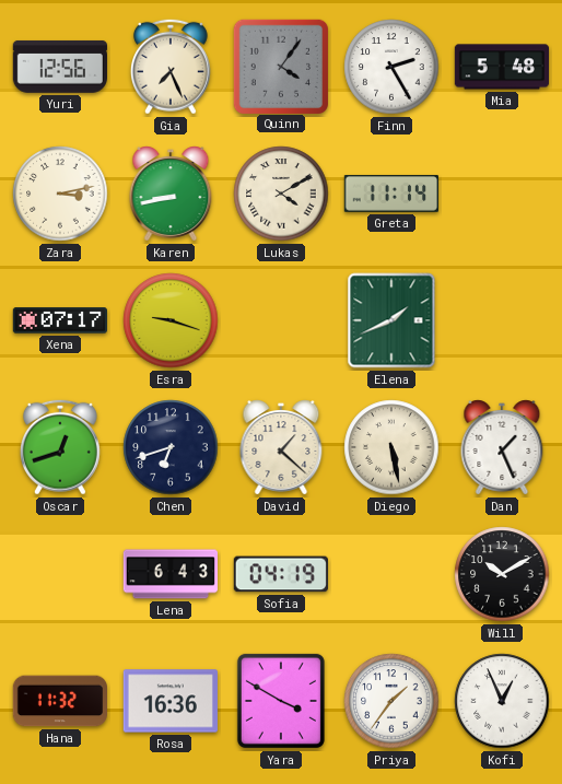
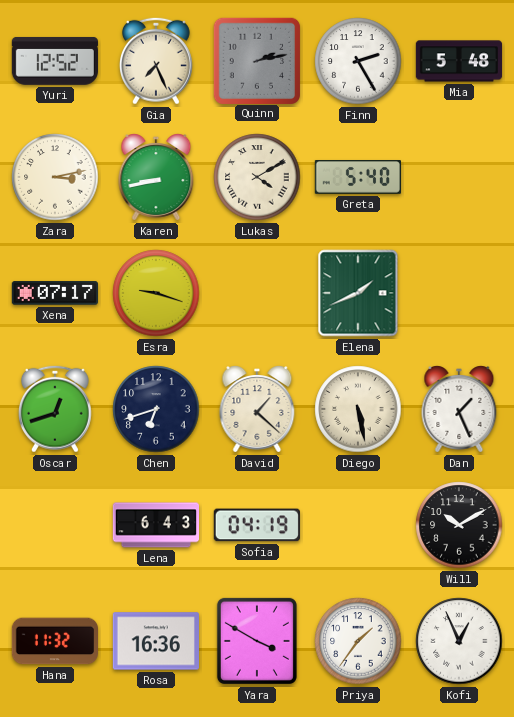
Yuri: 12:56 -> 12:52 (55, 61)
Quinn: 4:06 -> 2:13 (256, 60)
Greta: 11:14 -> 5:40 (357, 178)
